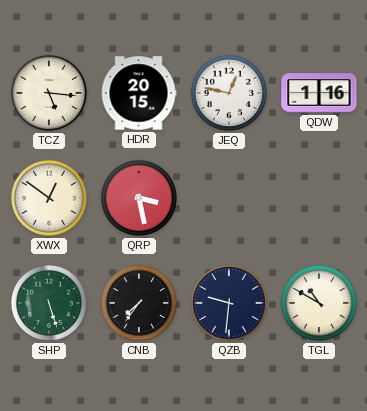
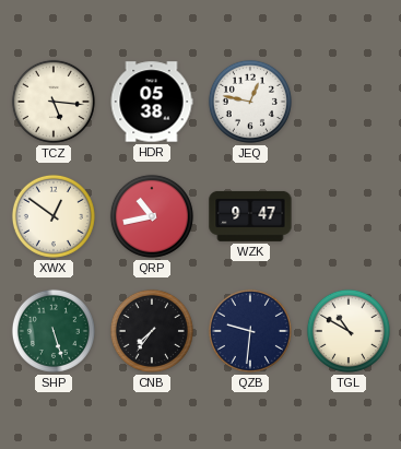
HDR: 20:15 -> 05:38 (152, 102)
QDW: 1:16 -> none (319, 93)
QRP: 3:28 -> 10:43 (152, 216)
WZK: none -> 9:47 (250, 216)
